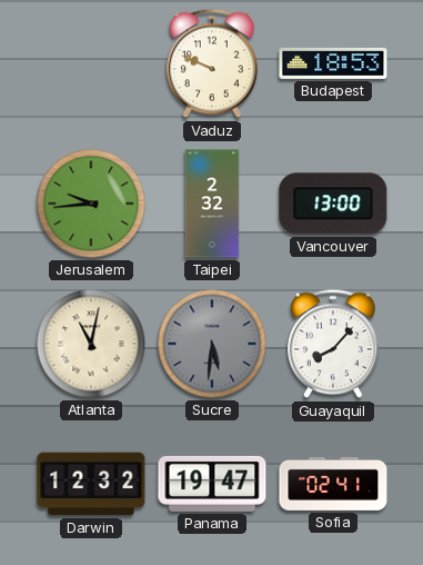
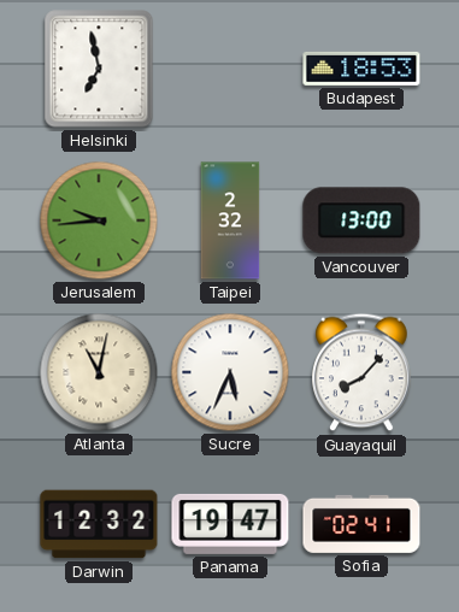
Helsinki: none -> 6:58 (99, 69)
Vaduz: 9:49 -> none (212, 63)
Sucre: 5:31 -> 5:34 (230, 372)
Sucre dial: grey -> white (230, 372)
